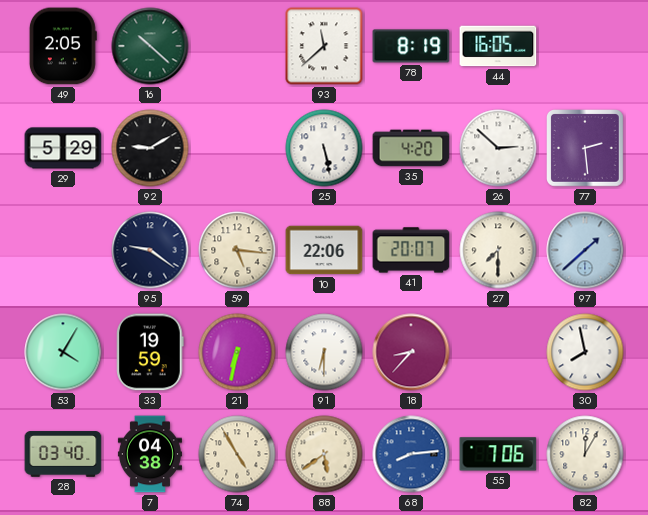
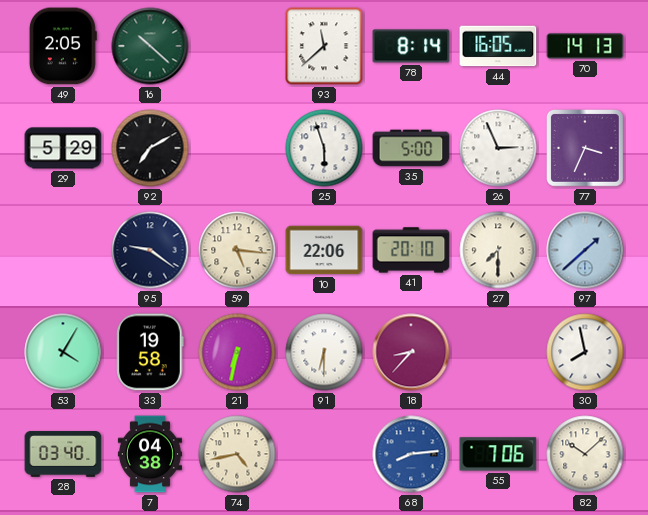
78: 8:19 -> 8:14 (411, 46)
70: none -> 14:13 (585, 46)
92: 9:10 -> 7:10 (150, 148)
25: 5:28 -> 5:57 (324, 148)
35: 4:20 -> 5:00 (411, 148)
26: 2:52 -> 2:56 (498, 148)
77: 2:29 -> 3:34 (586, 149)
41: 20:07 -> 20:10 (411, 250)
33: 19:59 -> 19:58 (150, 352)
74: 4:55 -> 4:43 (237, 454)
88: 5:39 -> none (324, 454)
82: 12:05 -> 10:08 (585, 454)
